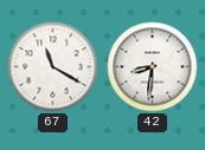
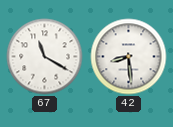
42: 8:31 -> 8:29 (129, 57)
